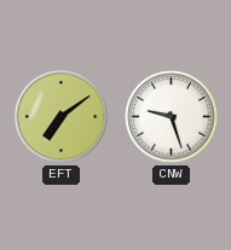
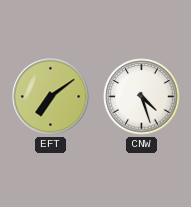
CNW: 9:27 -> 4:27 (142, 97)
